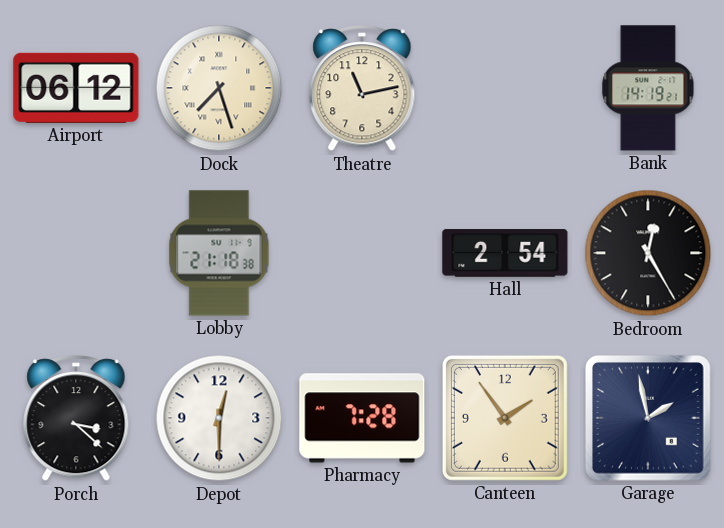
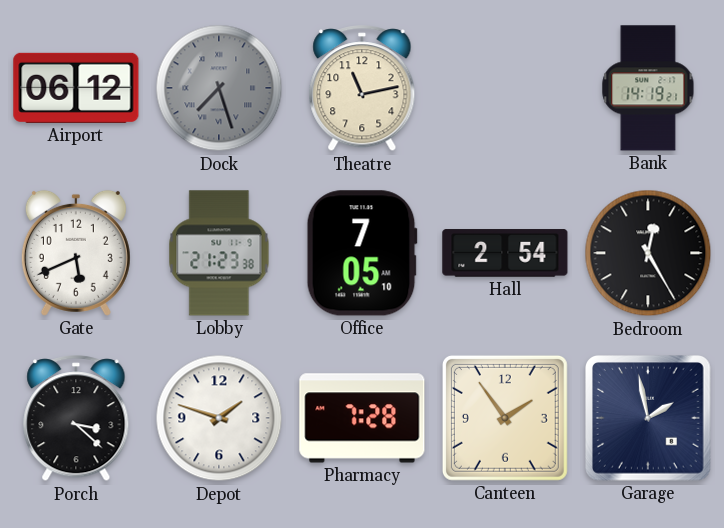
Dock dial: cream -> grey (219, 88)
Gate: none -> 5:41 (76, 253)
Lobby: 21:18 -> 21:23 (219, 253)
Office: none -> 7:05 (362, 253)
Depot: 12:30 -> 1:48 (219, 418)
